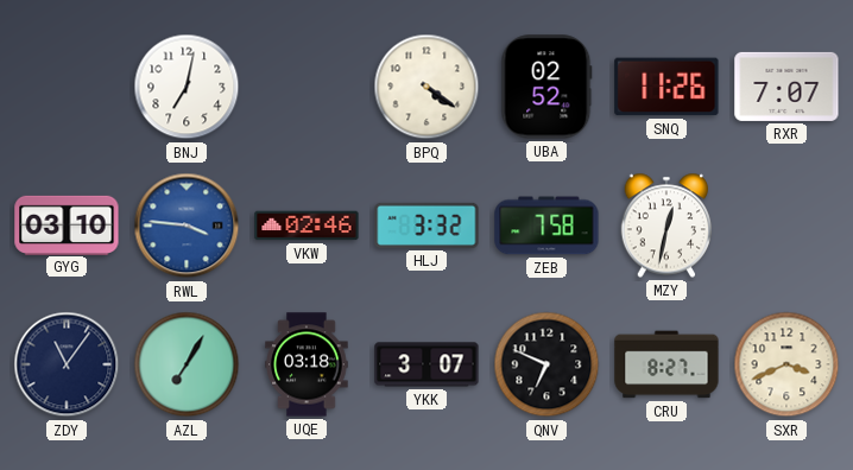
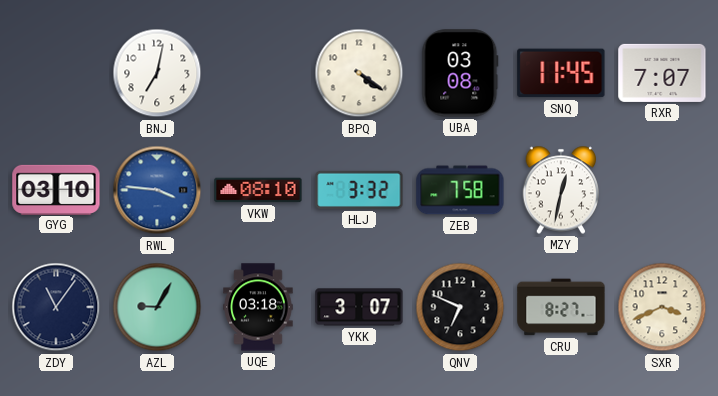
UBA: 02:52 -> 03:08 (460, 73)
SNQ: 11:26 -> 11:45 (561, 73)
VKW: 02:46 -> 08:10 (258, 190)
AZL: 7:05 -> 9:05 (157, 307)
